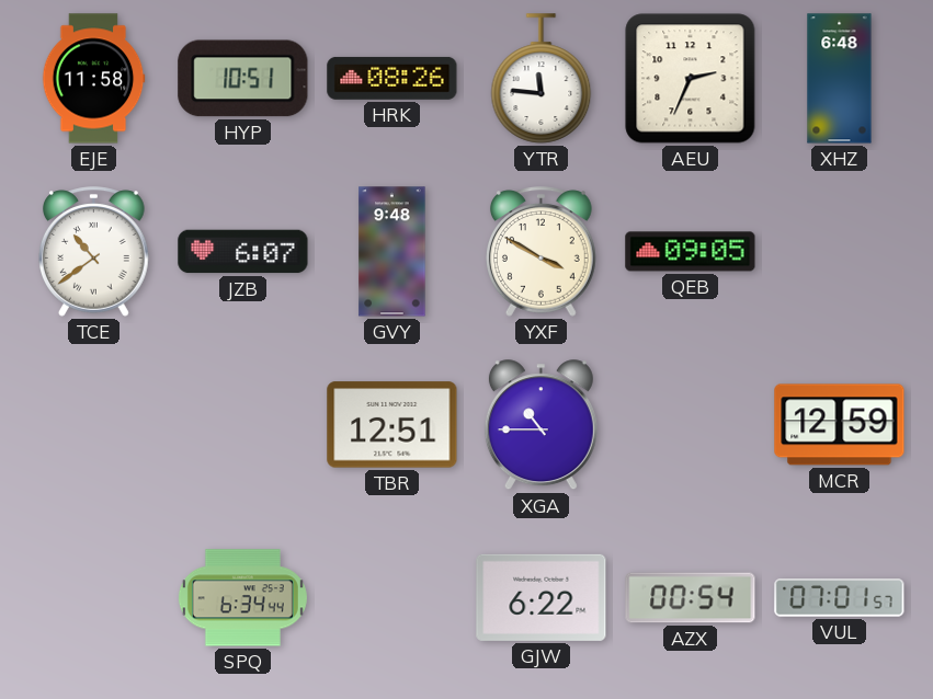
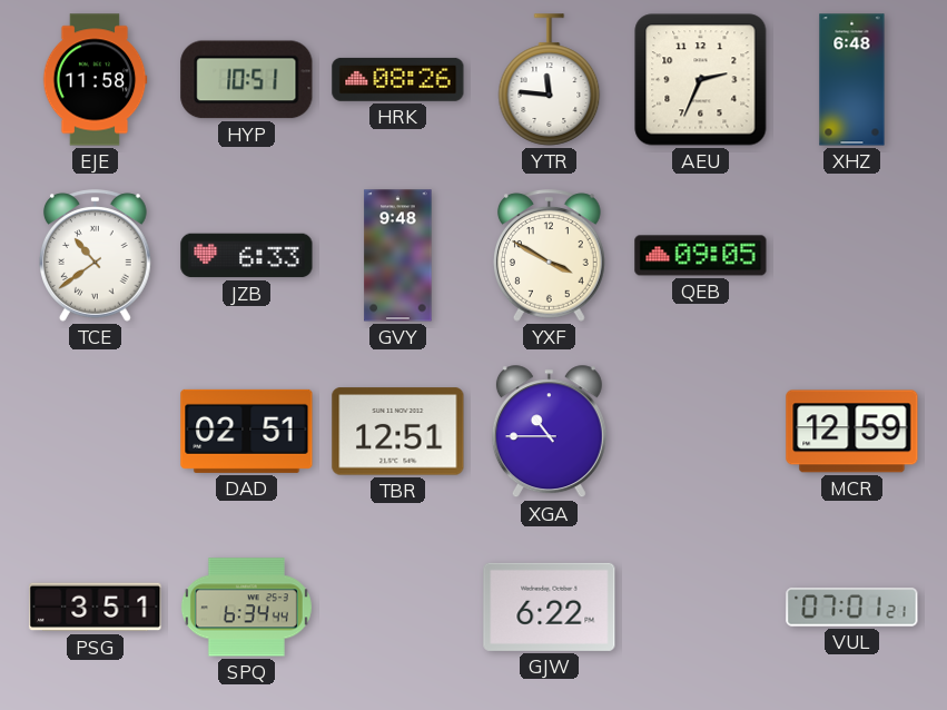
JZB: 6:07 -> 6:33 (247, 256)
DAD: none -> 02:51 (247, 431)
PSG: none -> 3:51 (96, 608)
AZX: 00:54 -> none (691, 598)
VUL: 07:01:57 -> 07:01:21 (852, 608)
